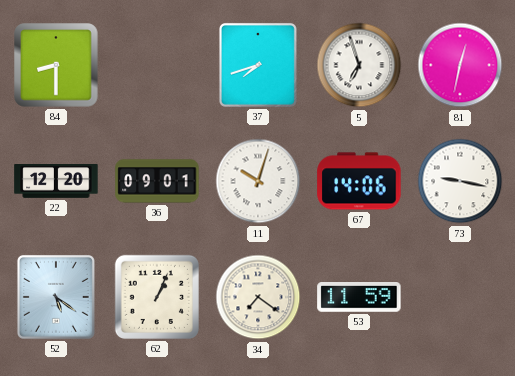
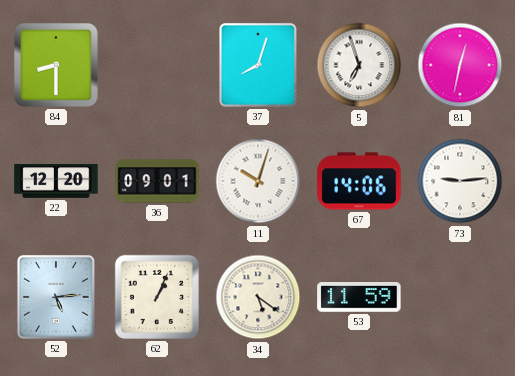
37: 7:42 -> 8:03 (258, 65)
73: 9:17 -> 9:14 (460, 181)
52: 5:21 -> 5:14 (56, 297)
34: 7:21 -> 5:21 (258, 297)
